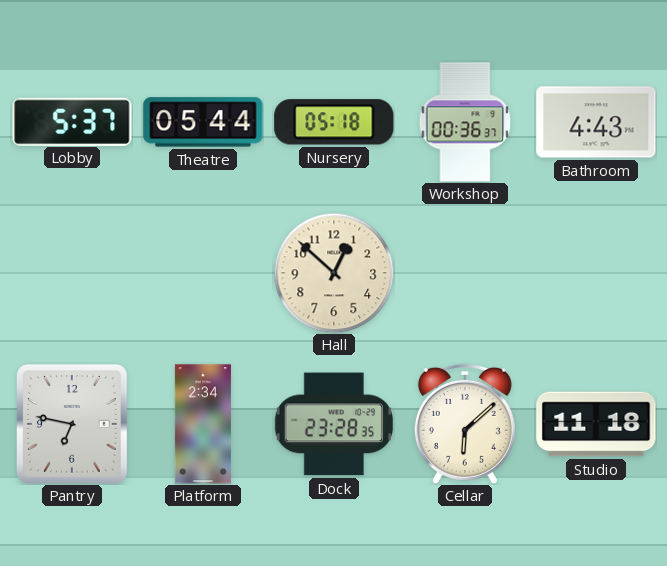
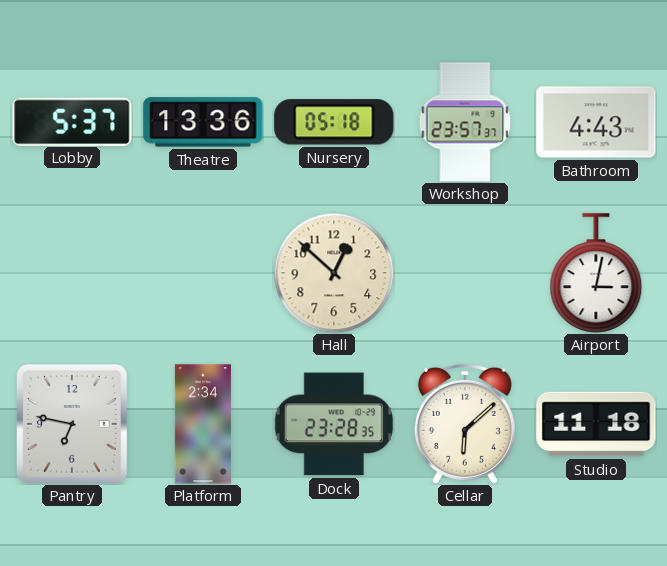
Theatre: 05:44 -> 13:36 (203, 122)
Workshop: 00:36 -> 23:57 (465, 122)
Airport: none -> 3:02 (596, 273)
